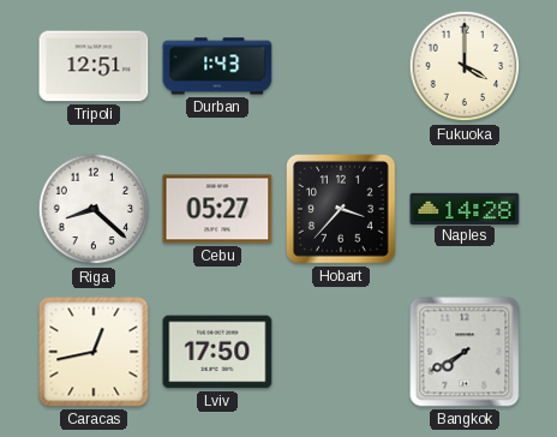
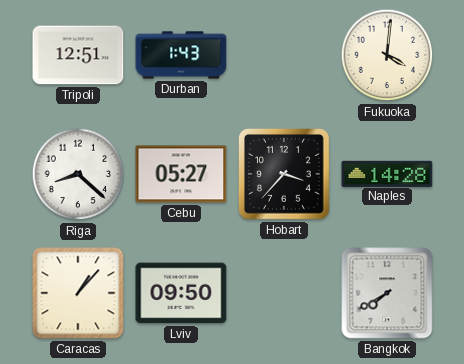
Fukuoka: 4:00 -> 4:01 (387, 55)
Caracas: 12:43 -> 1:07 (78, 293)
Lviv: 17:50 -> 09:50 (181, 293)
